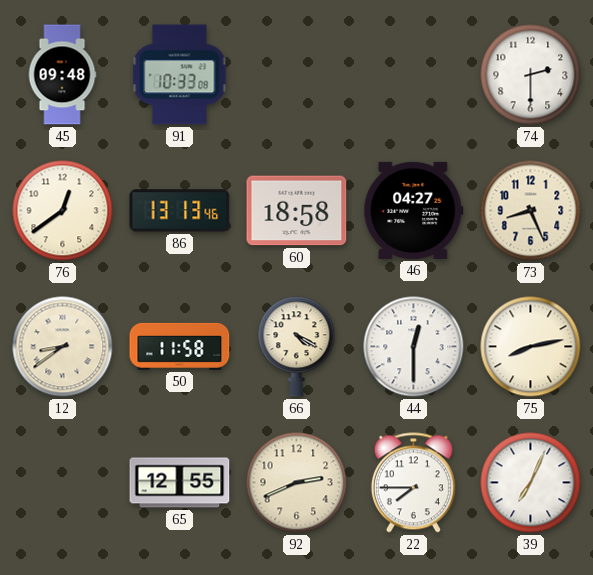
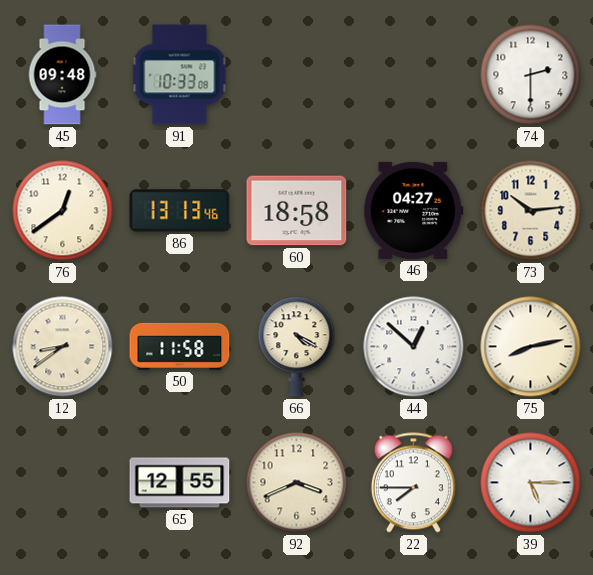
73: 8:26 -> 10:14 (531, 211)
44: 12:30 -> 12:52 (414, 347)
92: 2:41 -> 3:41 (297, 483)
39: 7:04 -> 5:15 (531, 483)
